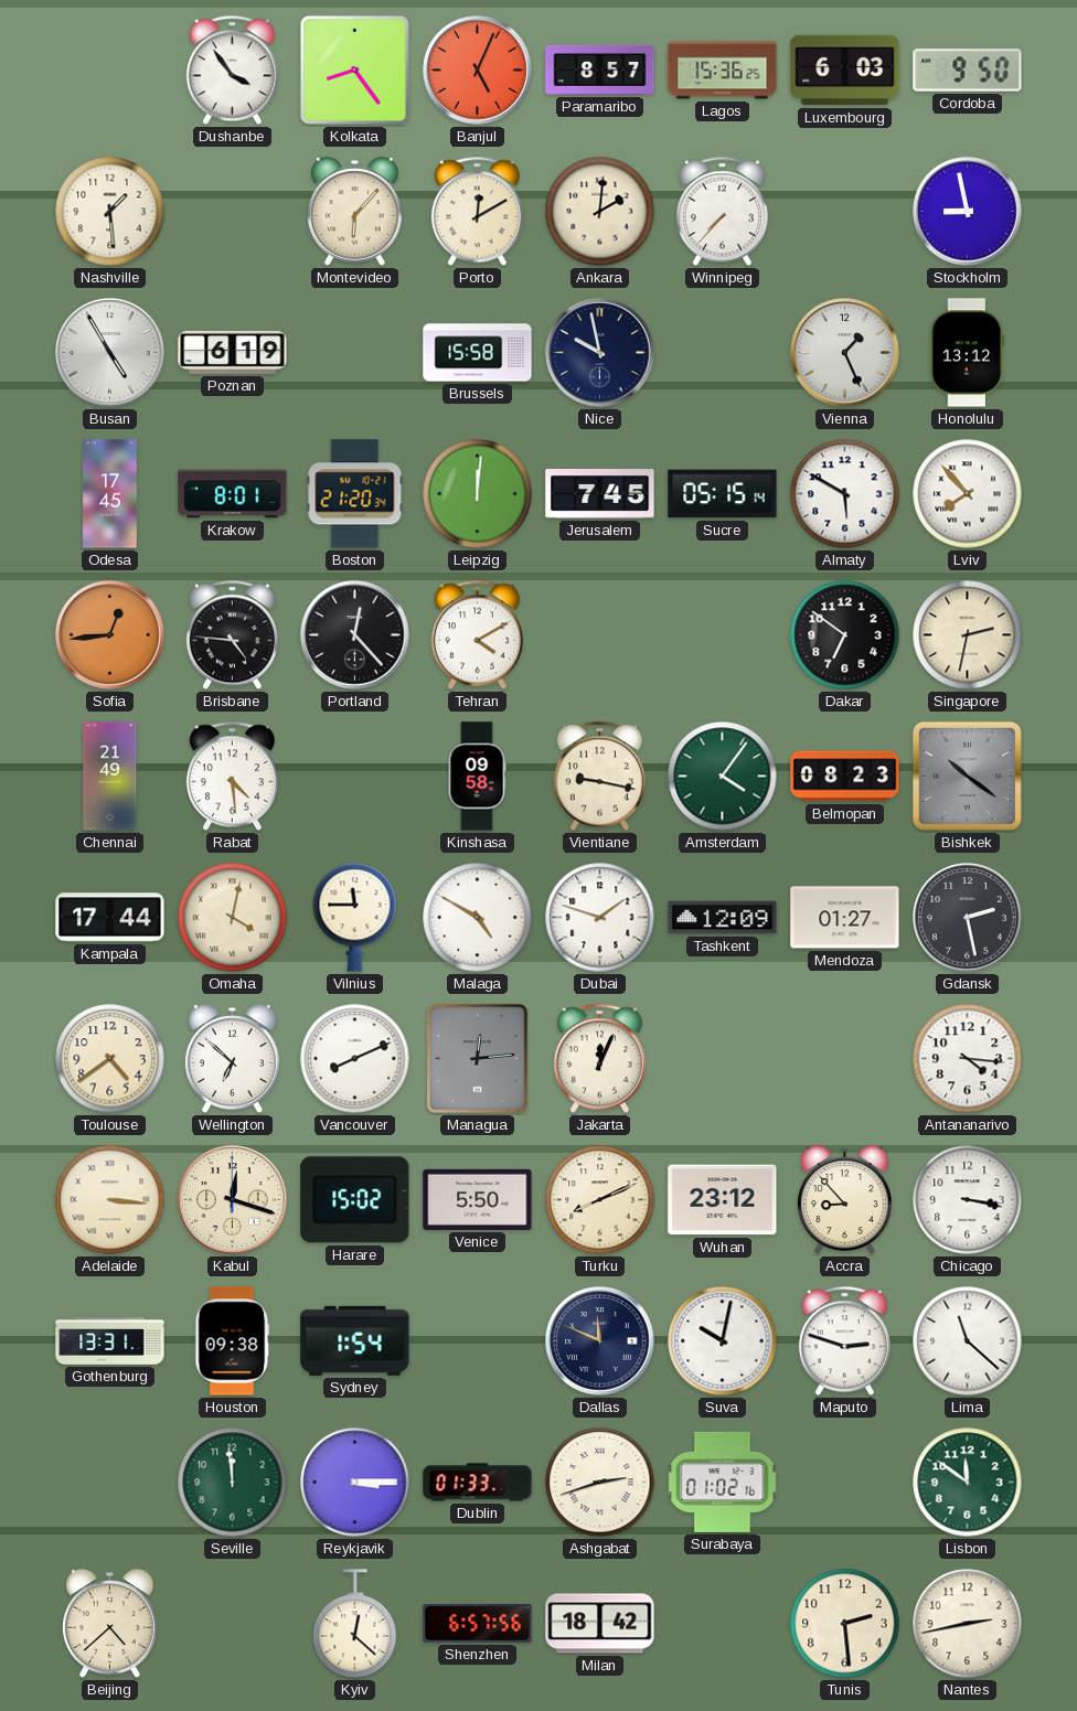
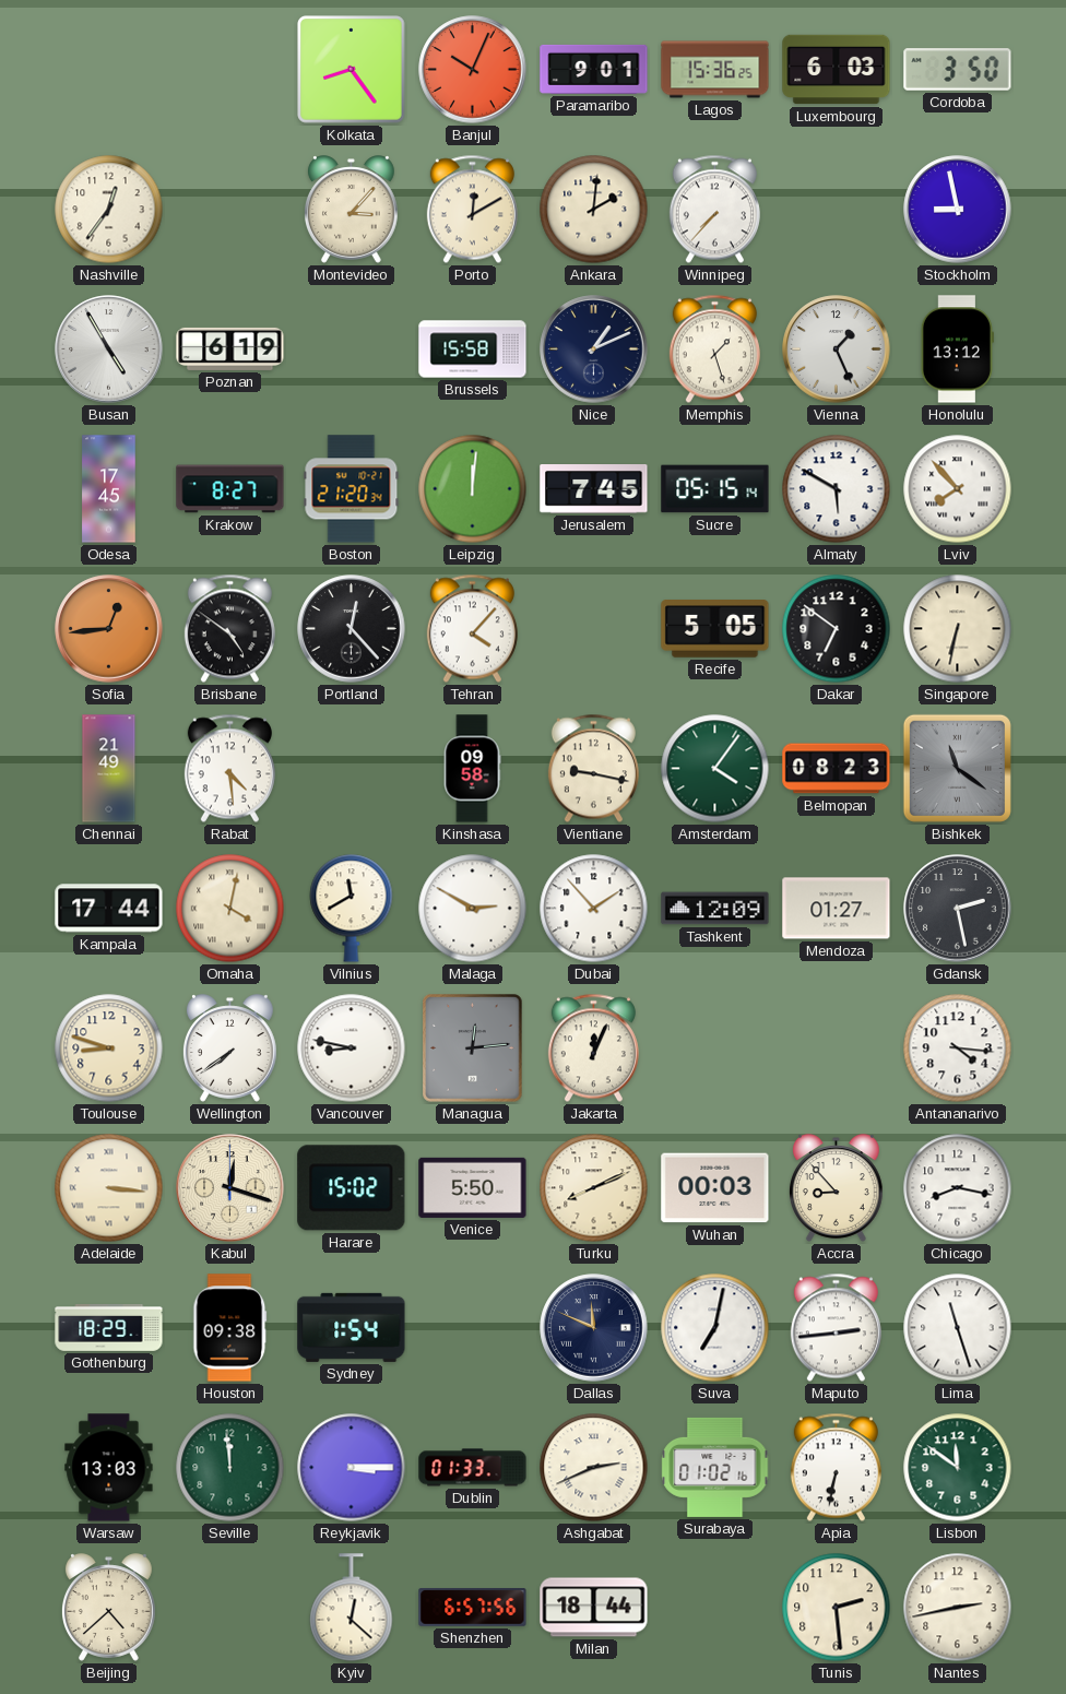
Dushanbe: 3:54 -> none (232, 71)
Banjul: 5:04 -> 10:04 (473, 70)
Paramaribo: 8:57 -> 9:01 (594, 69)
Cordoba: 9:50 -> 3:50 (958, 70)
Nashville: 1:29 -> 12:36 (109, 210)
Montevideo: 6:07 -> 3:07 (351, 210)
Nice: 9:58 -> 1:11 (594, 350)
Memphis: none -> 1:27 (714, 350)
Krakow: 8:01 -> 8:27 (230, 489)
Brisbane: 4:46 -> 4:51 (229, 629)
Tehran: 4:10 -> 4:07 (472, 629)
Recife: none -> 5:05 (715, 629)
Singapore: 2:32 -> 6:32 (958, 629)
Bishkek: 10:21 -> 11:21 (957, 768)
Vilnius: 11:45 -> 11:40 (352, 909)
Malaga: 4:50 -> 2:50 (473, 909)
Dubai: 1:48 -> 1:53 (594, 909)
Toulouse: 4:39 -> 8:48 (109, 1049)
Wellington: 6:52 -> 7:39 (229, 1049)
Vancouver: 8:11 -> 8:47 (352, 1049)
Wuhan: 23:12 -> 00:03 (715, 1188)
Chicago: 3:17 -> 8:17 (958, 1188)
Gothenburg: 13:31 -> 18:29 (109, 1328)
Suva: 10:02 -> 7:02 (715, 1328)
Maputo: 2:48 -> 2:44 (836, 1328)
Lima: 11:22 -> 11:27 (958, 1328)
Warsaw: none -> 13:03 (109, 1468)
Ashgabat: 2:42 -> 2:41 (594, 1468)
Apia: none -> 6:32 (836, 1468)
Milan: 18:42 -> 18:44 (594, 1608)
